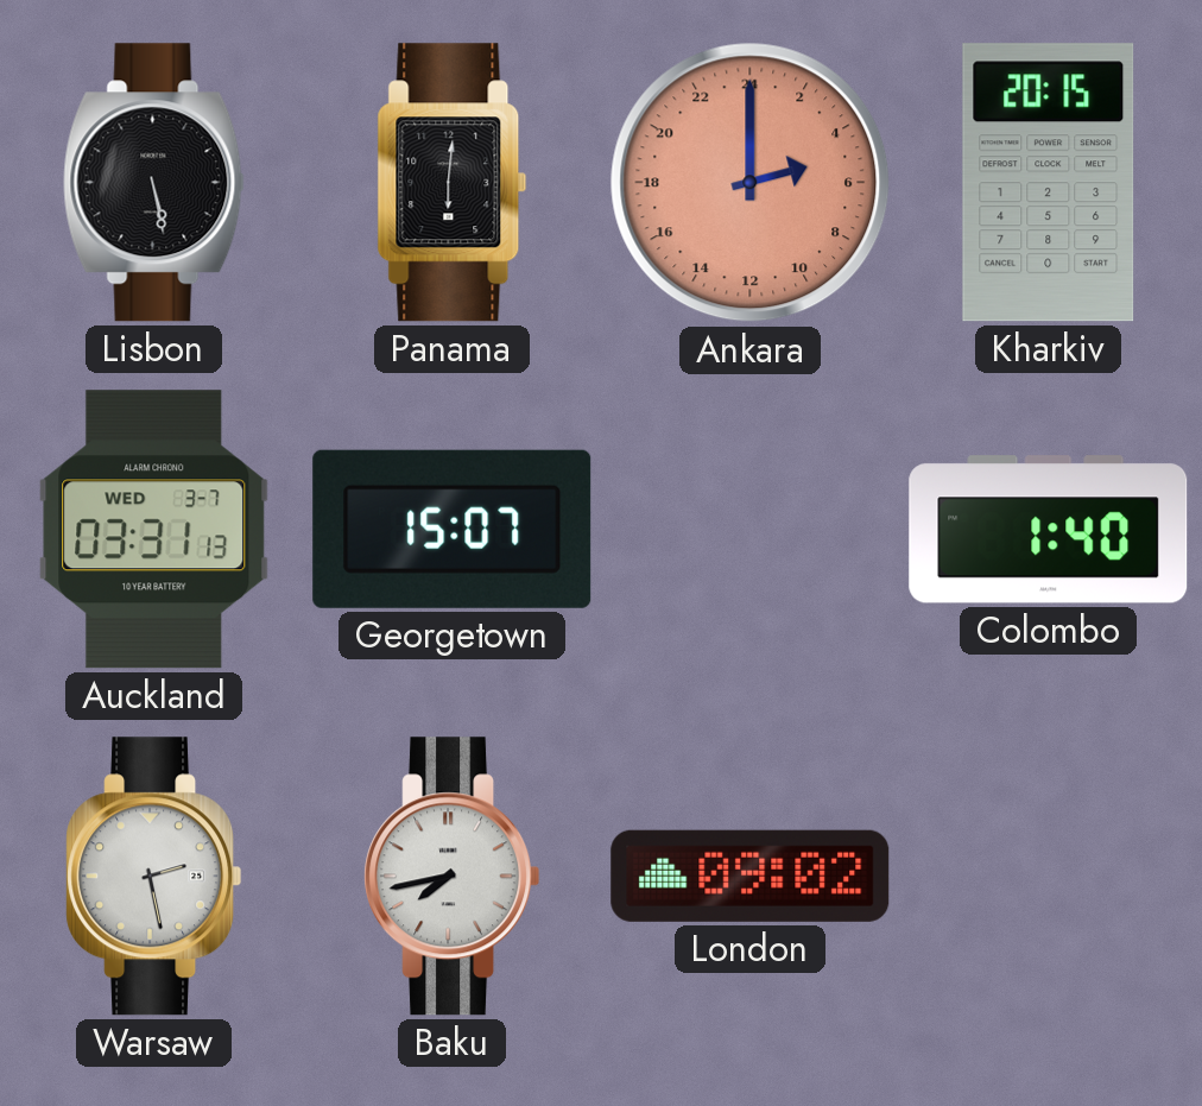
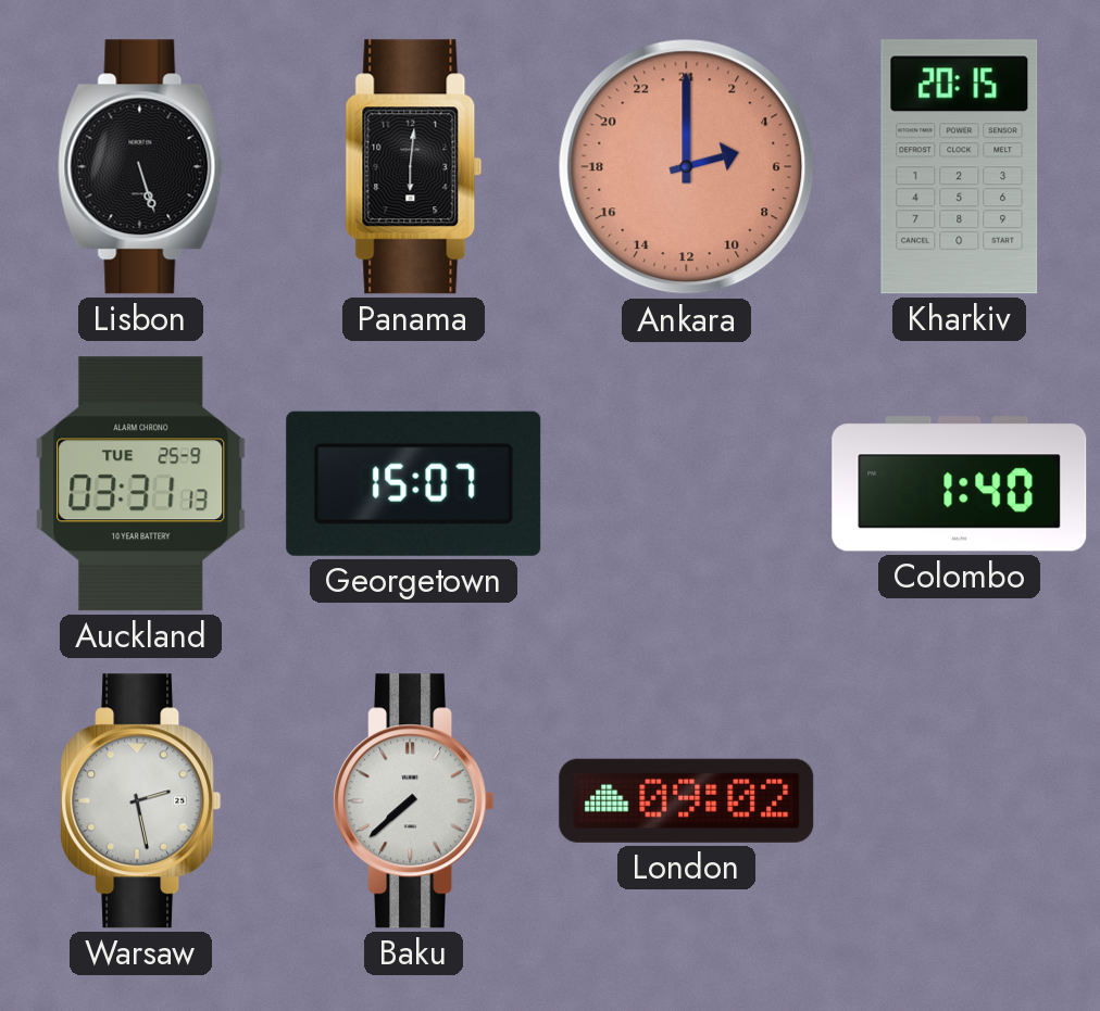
Lisbon: 5:28 -> 5:27 (141, 167)
Auckland date: WED 3-7 -> TUE 25-9 (141, 484)
Baku: 7:43 -> 7:38 (414, 801)
